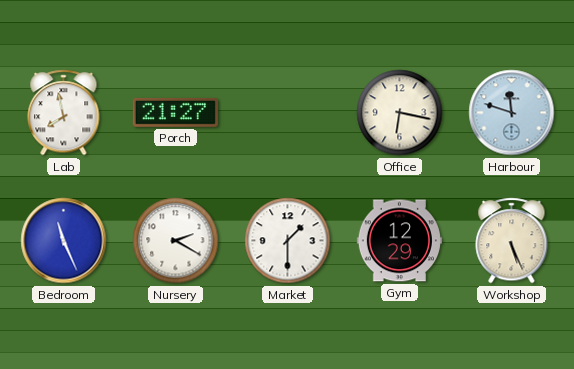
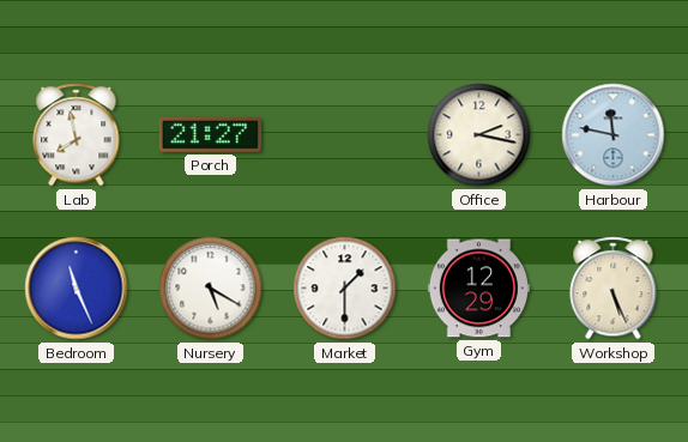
Office: 6:17 -> 2:17 (479, 135)
Harbour: 11:48 -> 11:47 (614, 135)
Nursery: 2:20 -> 5:20 (211, 289)
